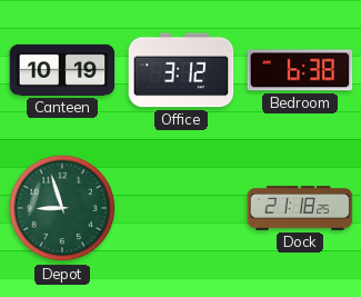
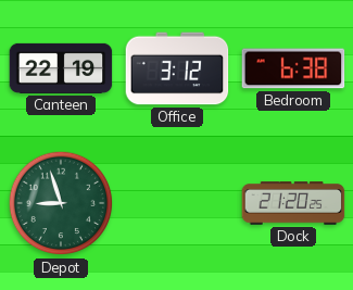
Canteen: 10:19 -> 22:19 (61, 68)
Dock: 21:18 -> 21:20 (293, 203)
